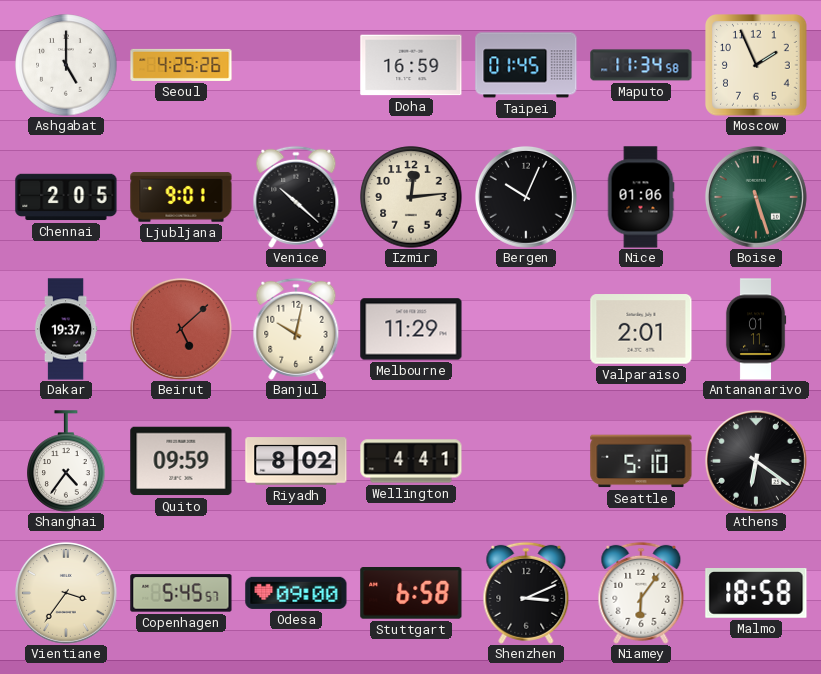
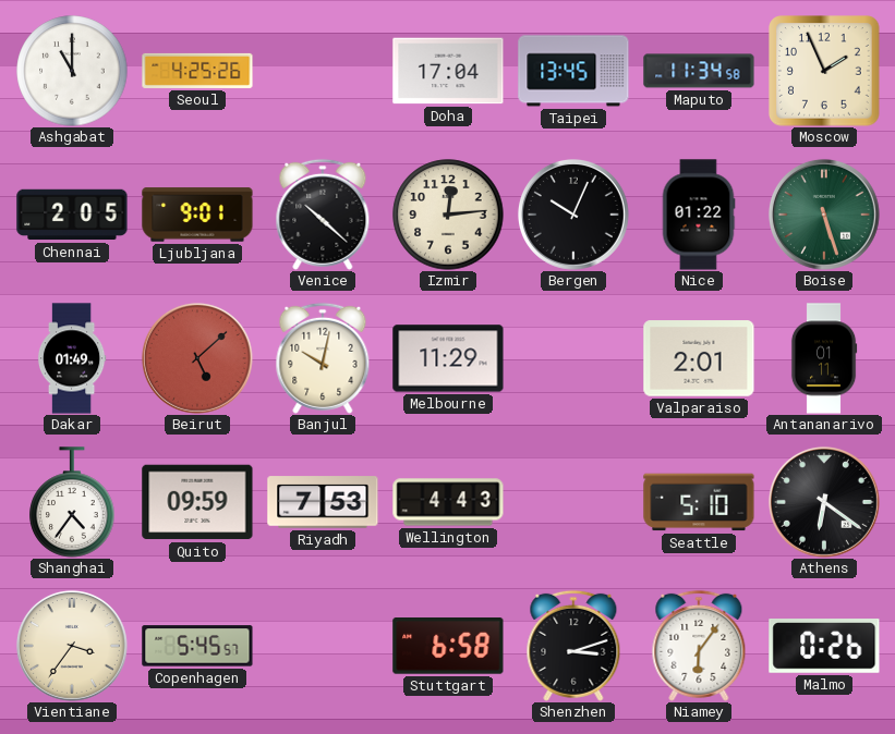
Ashgabat: 5:00 -> 11:00 (72, 71)
Doha: 16:59 -> 17:04 (448, 71)
Taipei: 01:45 -> 13:45 (573, 71)
Nice: 01:06 -> 01:22 (699, 215)
Dakar: 19:37 -> 01:49 (72, 358)
Riyadh: 8:02 -> 7:53 (323, 502)
Wellington: 4:41 -> 4:43 (448, 502)
Odesa: 09:00 -> none (296, 593)
Shenzhen: 3:11 -> 3:12 (573, 646)
Malmo: 18:58 -> 0:26 (824, 647)
